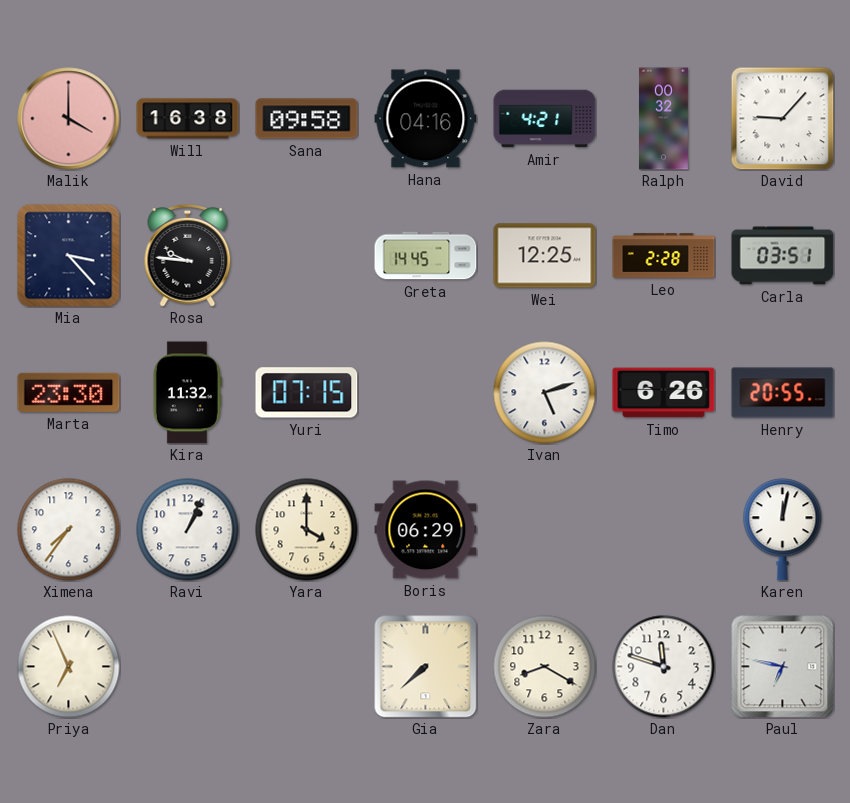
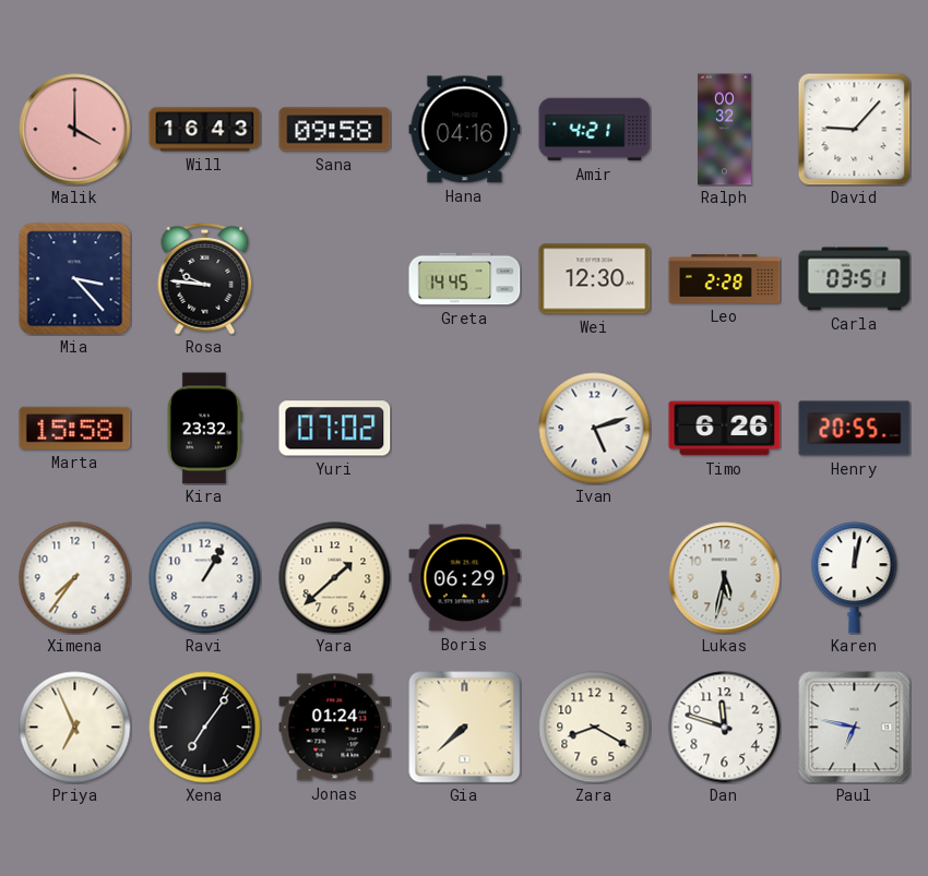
Will: 16:38 -> 16:43 (205, 130)
Wei: 12:25 -> 12:30 (595, 279)
Marta: 23:30 -> 15:58 (75, 428)
Kira: 11:32 -> 23:32 (204, 429)
Yuri: 07:15 -> 07:02 (335, 429)
Ravi: 1:04 -> 1:05 (205, 578)
Yara: 4:00 -> 1:38 (335, 578)
Lukas: none -> 5:32 (725, 578)
Xena: none -> 7:06 (205, 728)
Jonas: none -> 01:24 (335, 728)
